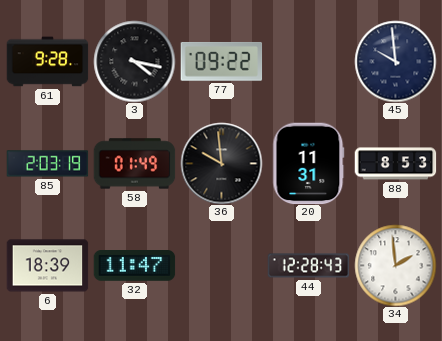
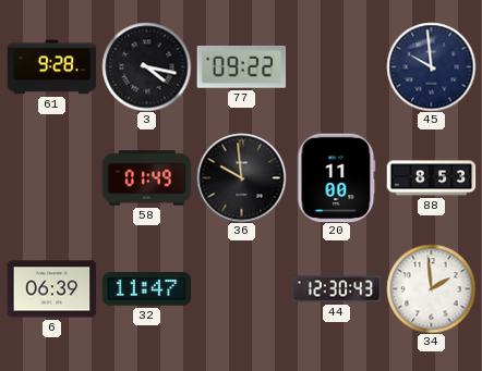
85: 2:03 -> none (47, 164)
20: 11:31 -> 11:00 (337, 177)
6: 18:39 -> 06:39 (51, 289)
44: 12:28 -> 12:30 (336, 289)
